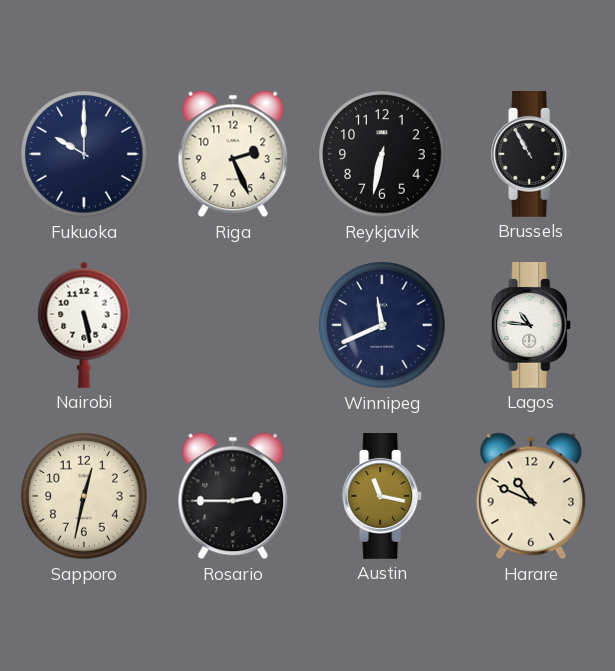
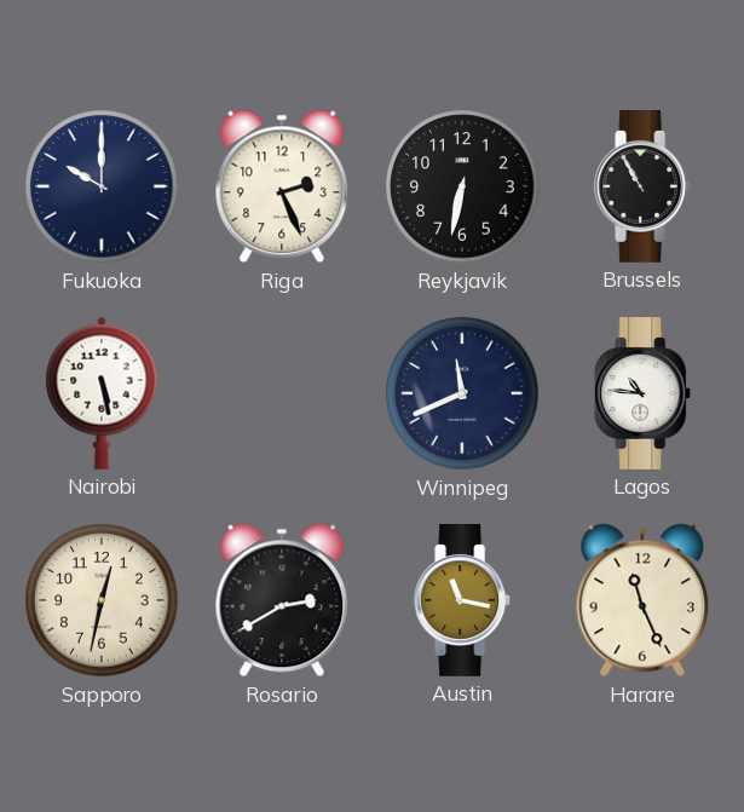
Rosario: 2:45 -> 2:40 (282, 600)
Harare: 10:49 -> 11:26 (642, 600)
